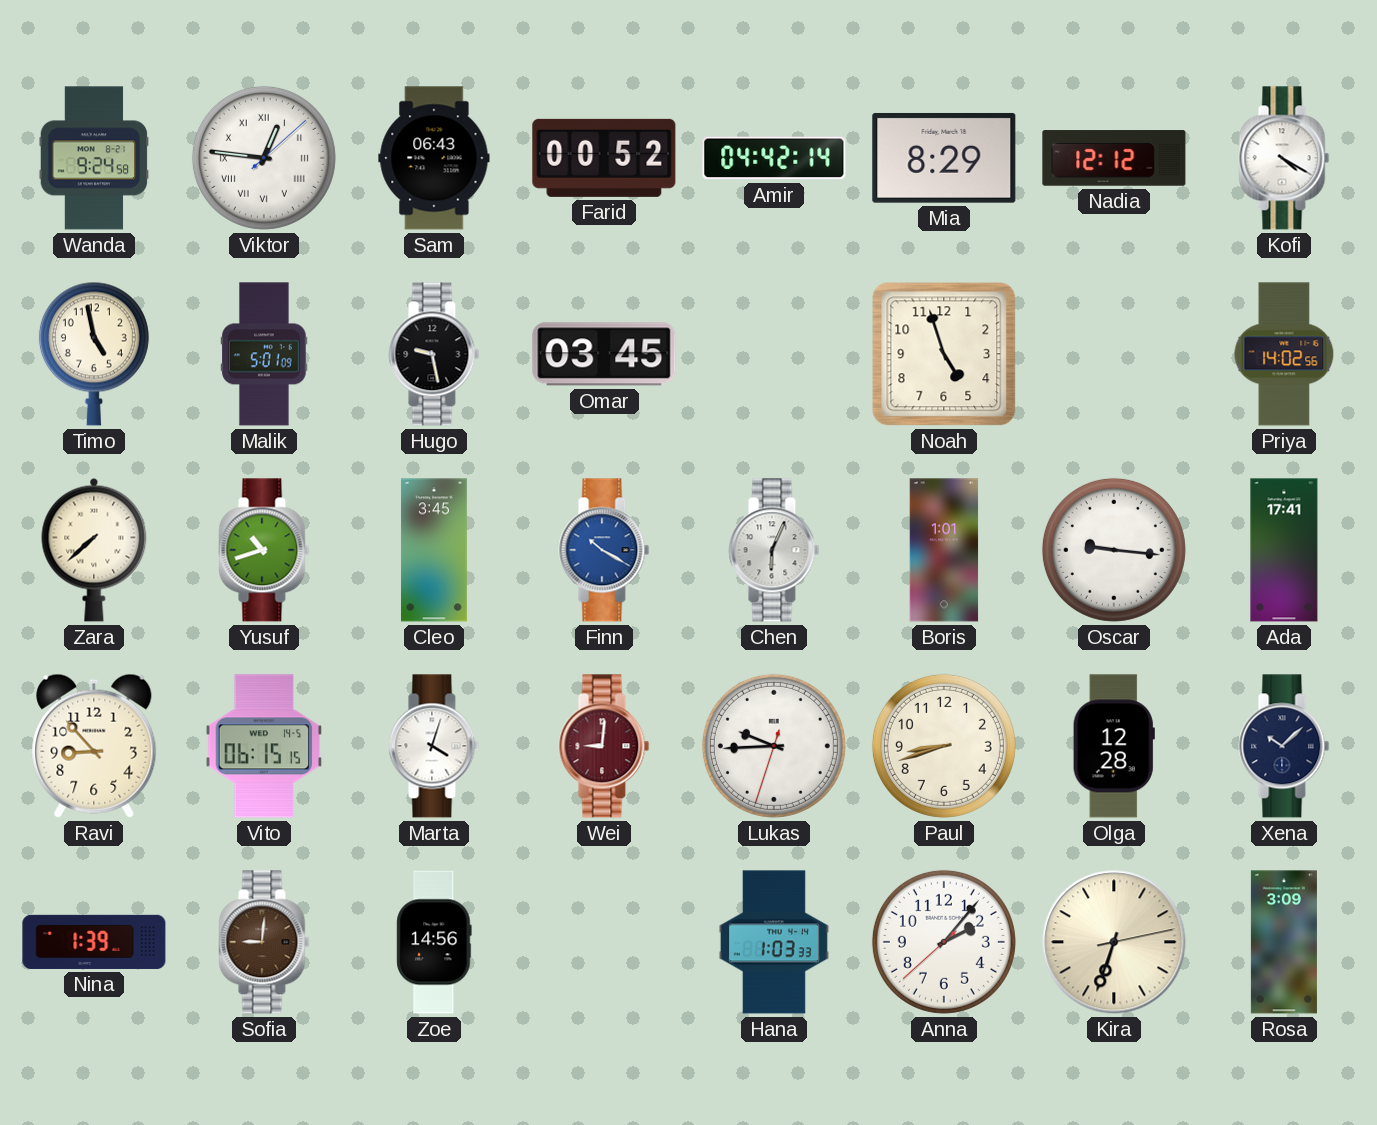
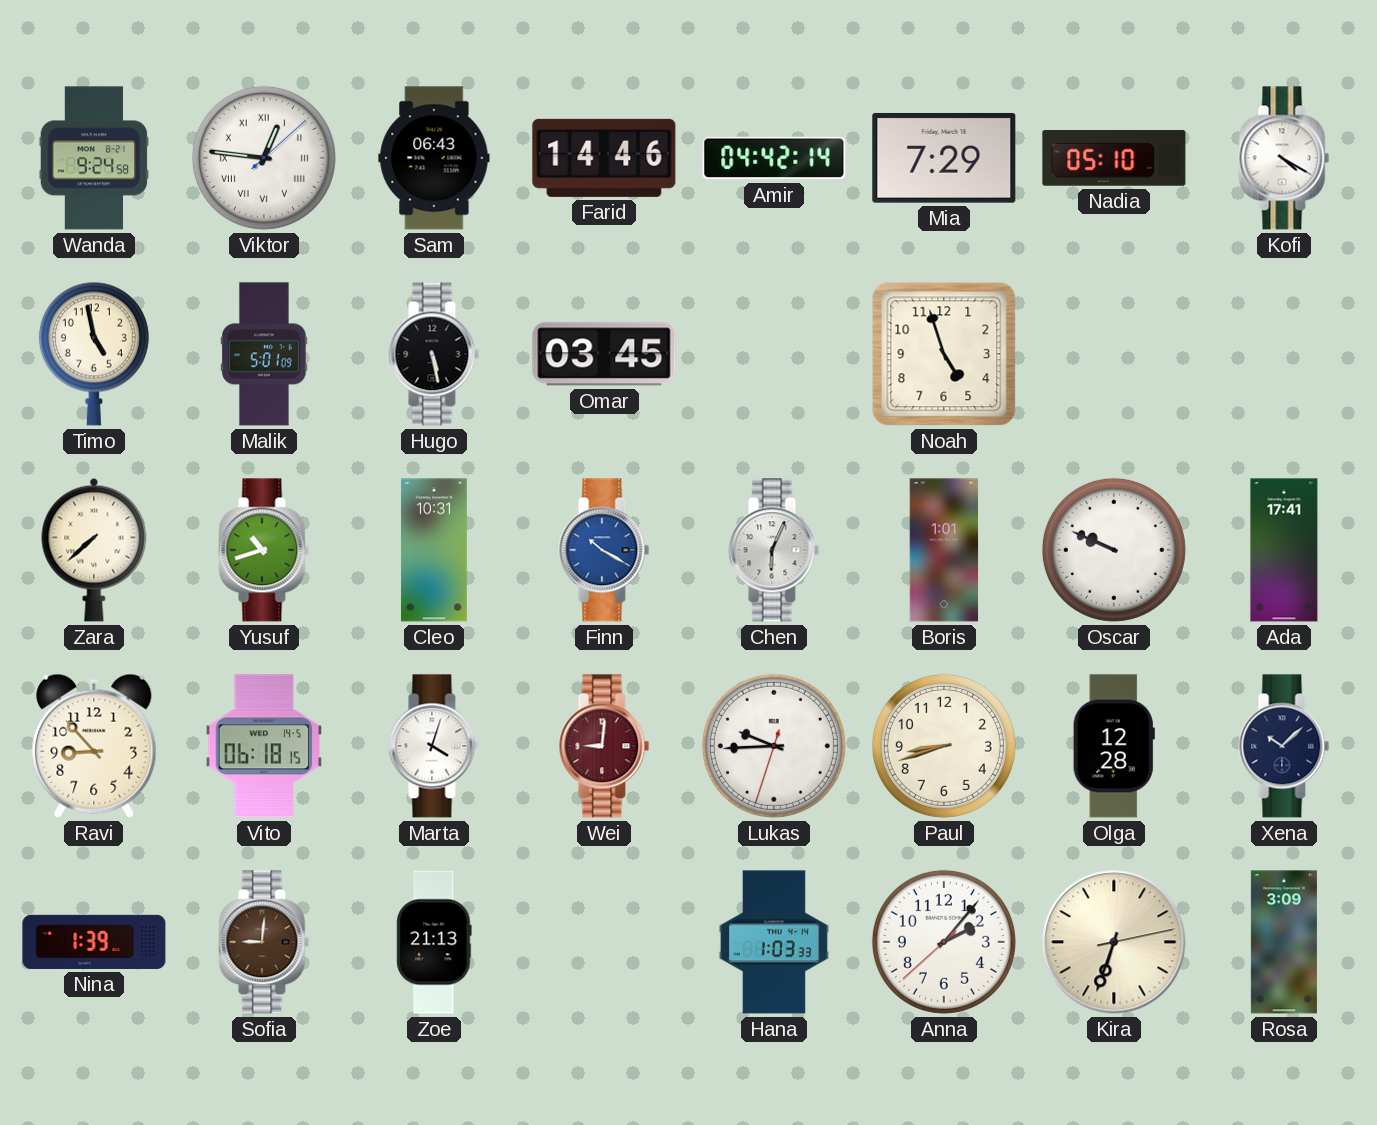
Farid: 00:52 -> 14:46 (604, 158)
Mia: 8:29 -> 7:29 (944, 158)
Nadia: 12:12 -> 05:10 (1114, 158)
Hugo: 9:28 -> 5:28 (434, 354)
Priya: 14:02 -> none (1284, 354)
Cleo: 3:45 -> 10:31 (434, 550)
Oscar: 9:16 -> 9:49 (1114, 550)
Vito: 06:15 -> 06:18 (264, 746)
Zoe: 14:56 -> 21:13 (434, 942)
